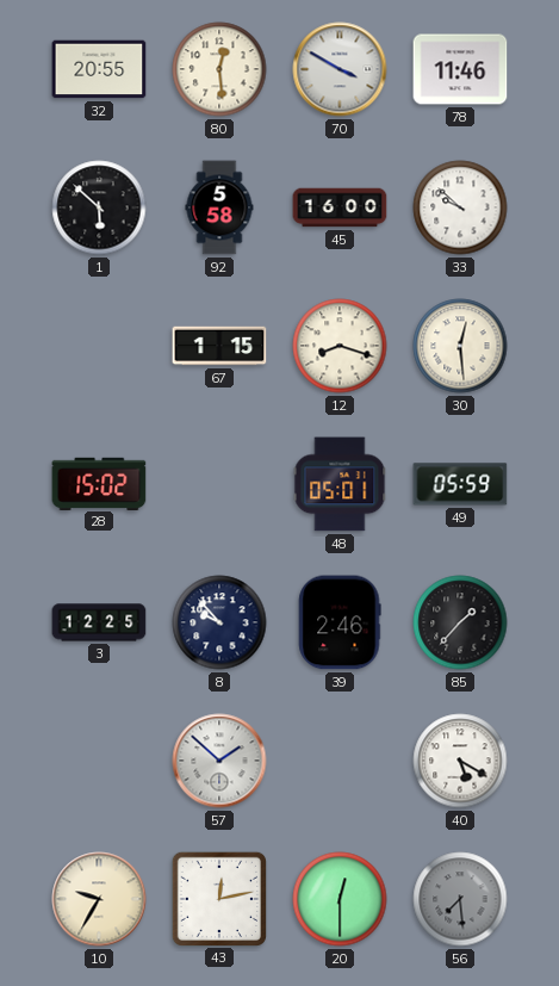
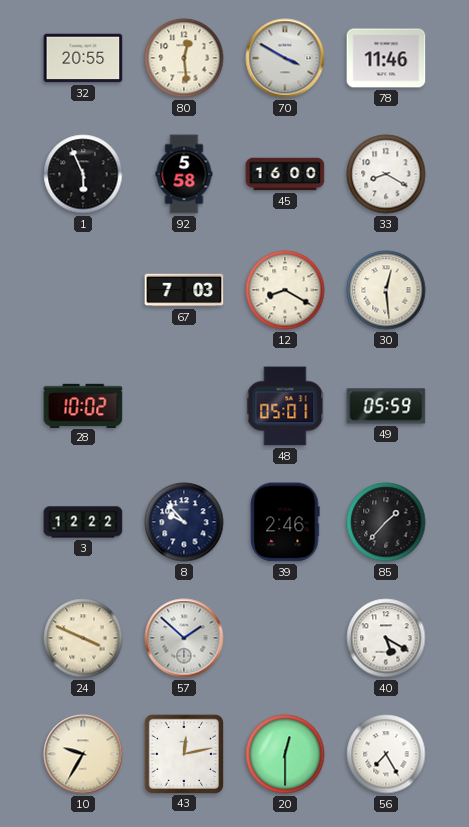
1: 5:52 -> 5:56 (83, 174)
33: 9:52 -> 8:20 (386, 174)
67: 1:15 -> 7:03 (184, 290)
12: 8:18 -> 8:20 (285, 290)
28: 15:02 -> 10:02 (83, 405)
3: 12:25 -> 12:22 (83, 522)
24: none -> 3:49 (83, 638)
56: 7:29 -> 7:25 (386, 754)
56 dial: grey -> white (386, 754)
